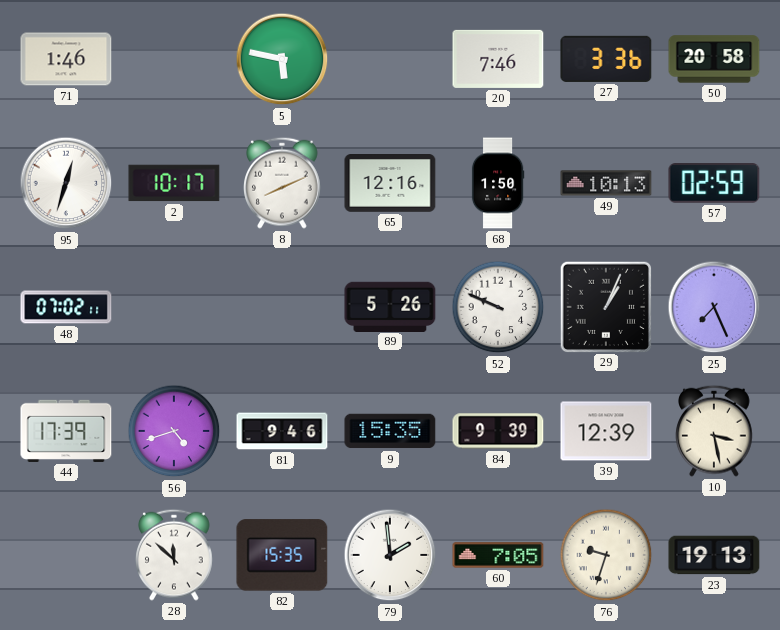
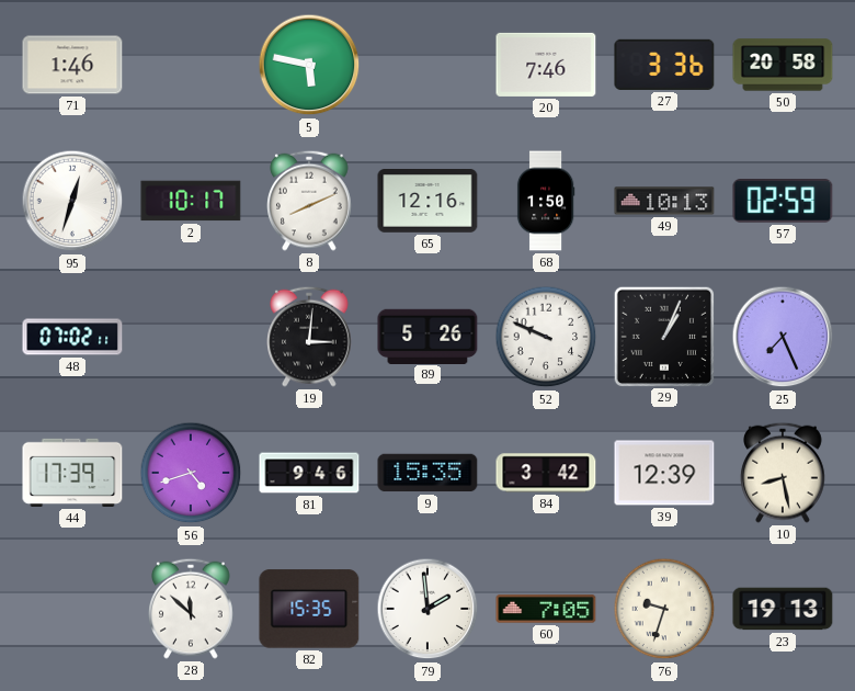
19: none -> 3:01 (310, 337)
84: 9:39 -> 3:42 (546, 473)
10: 3:28 -> 8:28 (784, 473)
